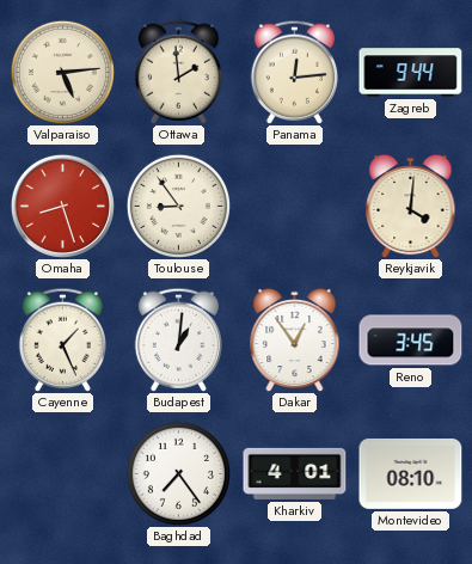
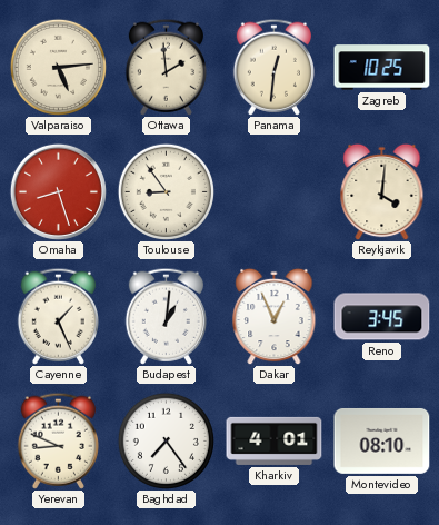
Panama: 12:14 -> 12:31 (273, 67)
Zagreb: 9:44 -> 10:25 (382, 68)
Dakar: 12:54 -> 12:56 (275, 316)
Yerevan: none -> 8:49 (58, 440)
